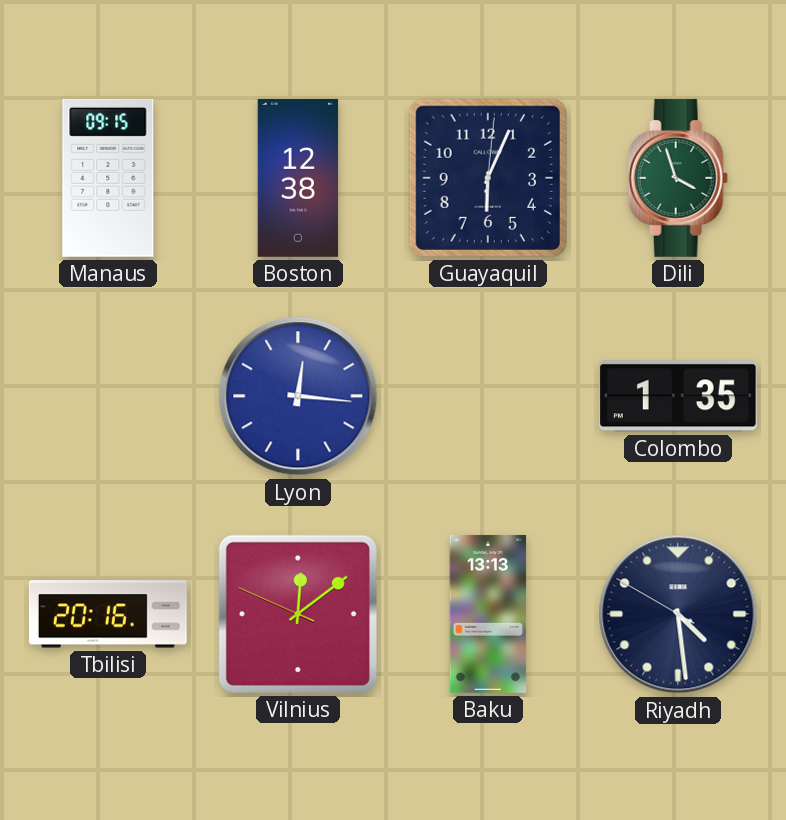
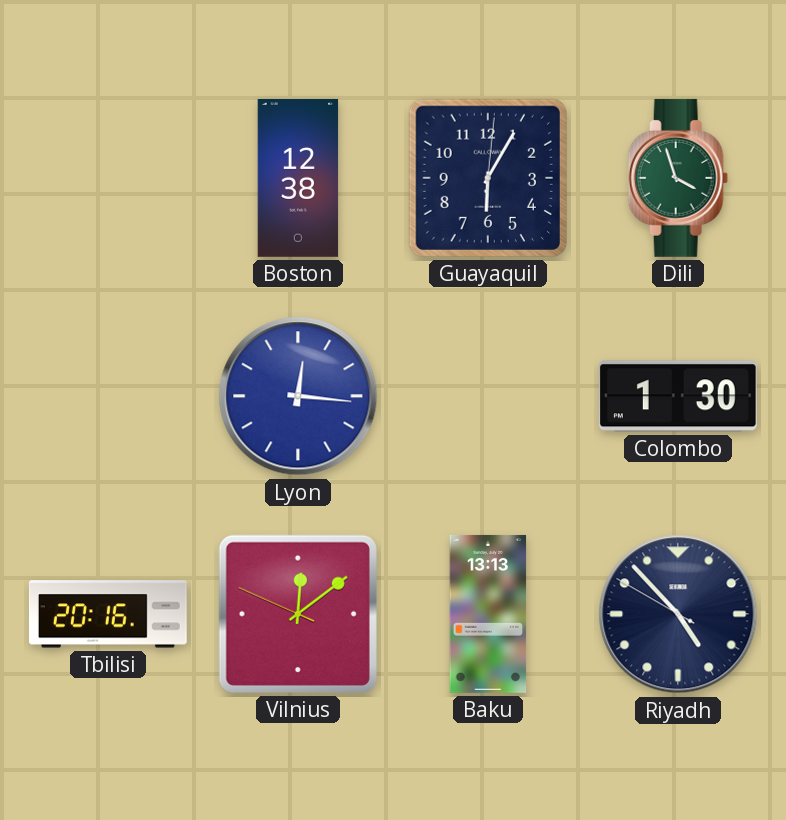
Manaus: 09:15 -> none (108, 178)
Guayaquil: 6:04 -> 6:05 (488, 178)
Colombo: 1:35 -> 1:30 (678, 396)
Riyadh: 4:28 -> 4:52 (678, 614)
